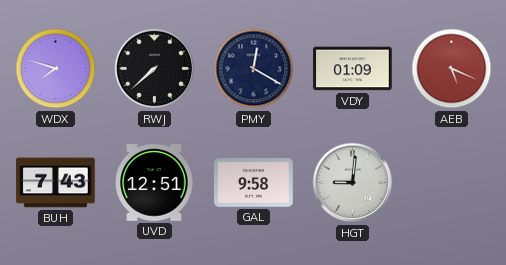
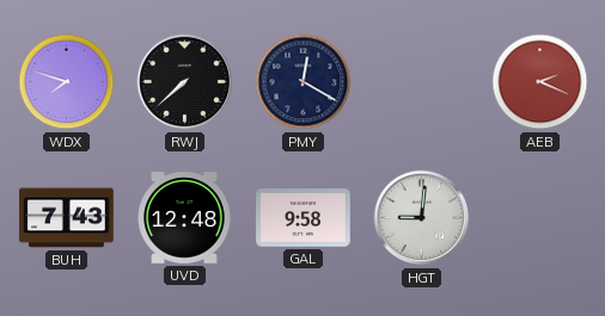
VDY: 01:09 -> none (353, 69)
AEB: 5:19 -> 2:19 (540, 82)
UVD: 12:51 -> 12:48 (184, 218)
